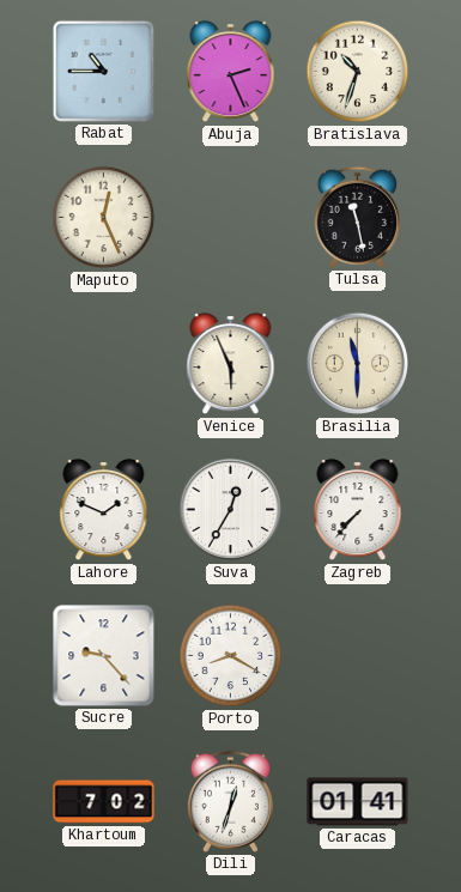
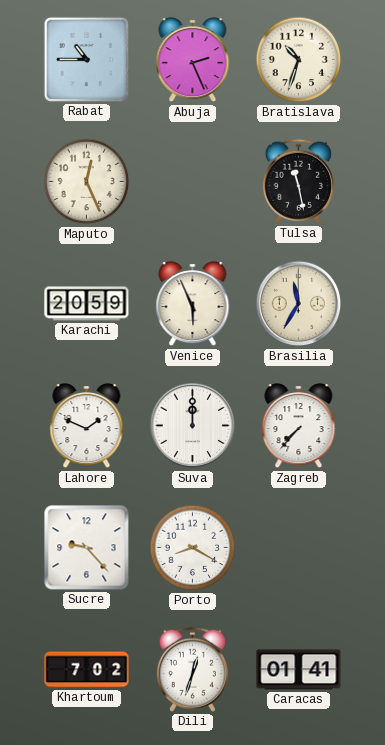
Karachi: none -> 20:59 (87, 304)
Brasilia: 11:30 -> 11:35 (299, 304)
Suva: 12:35 -> 12:00 (193, 426)
